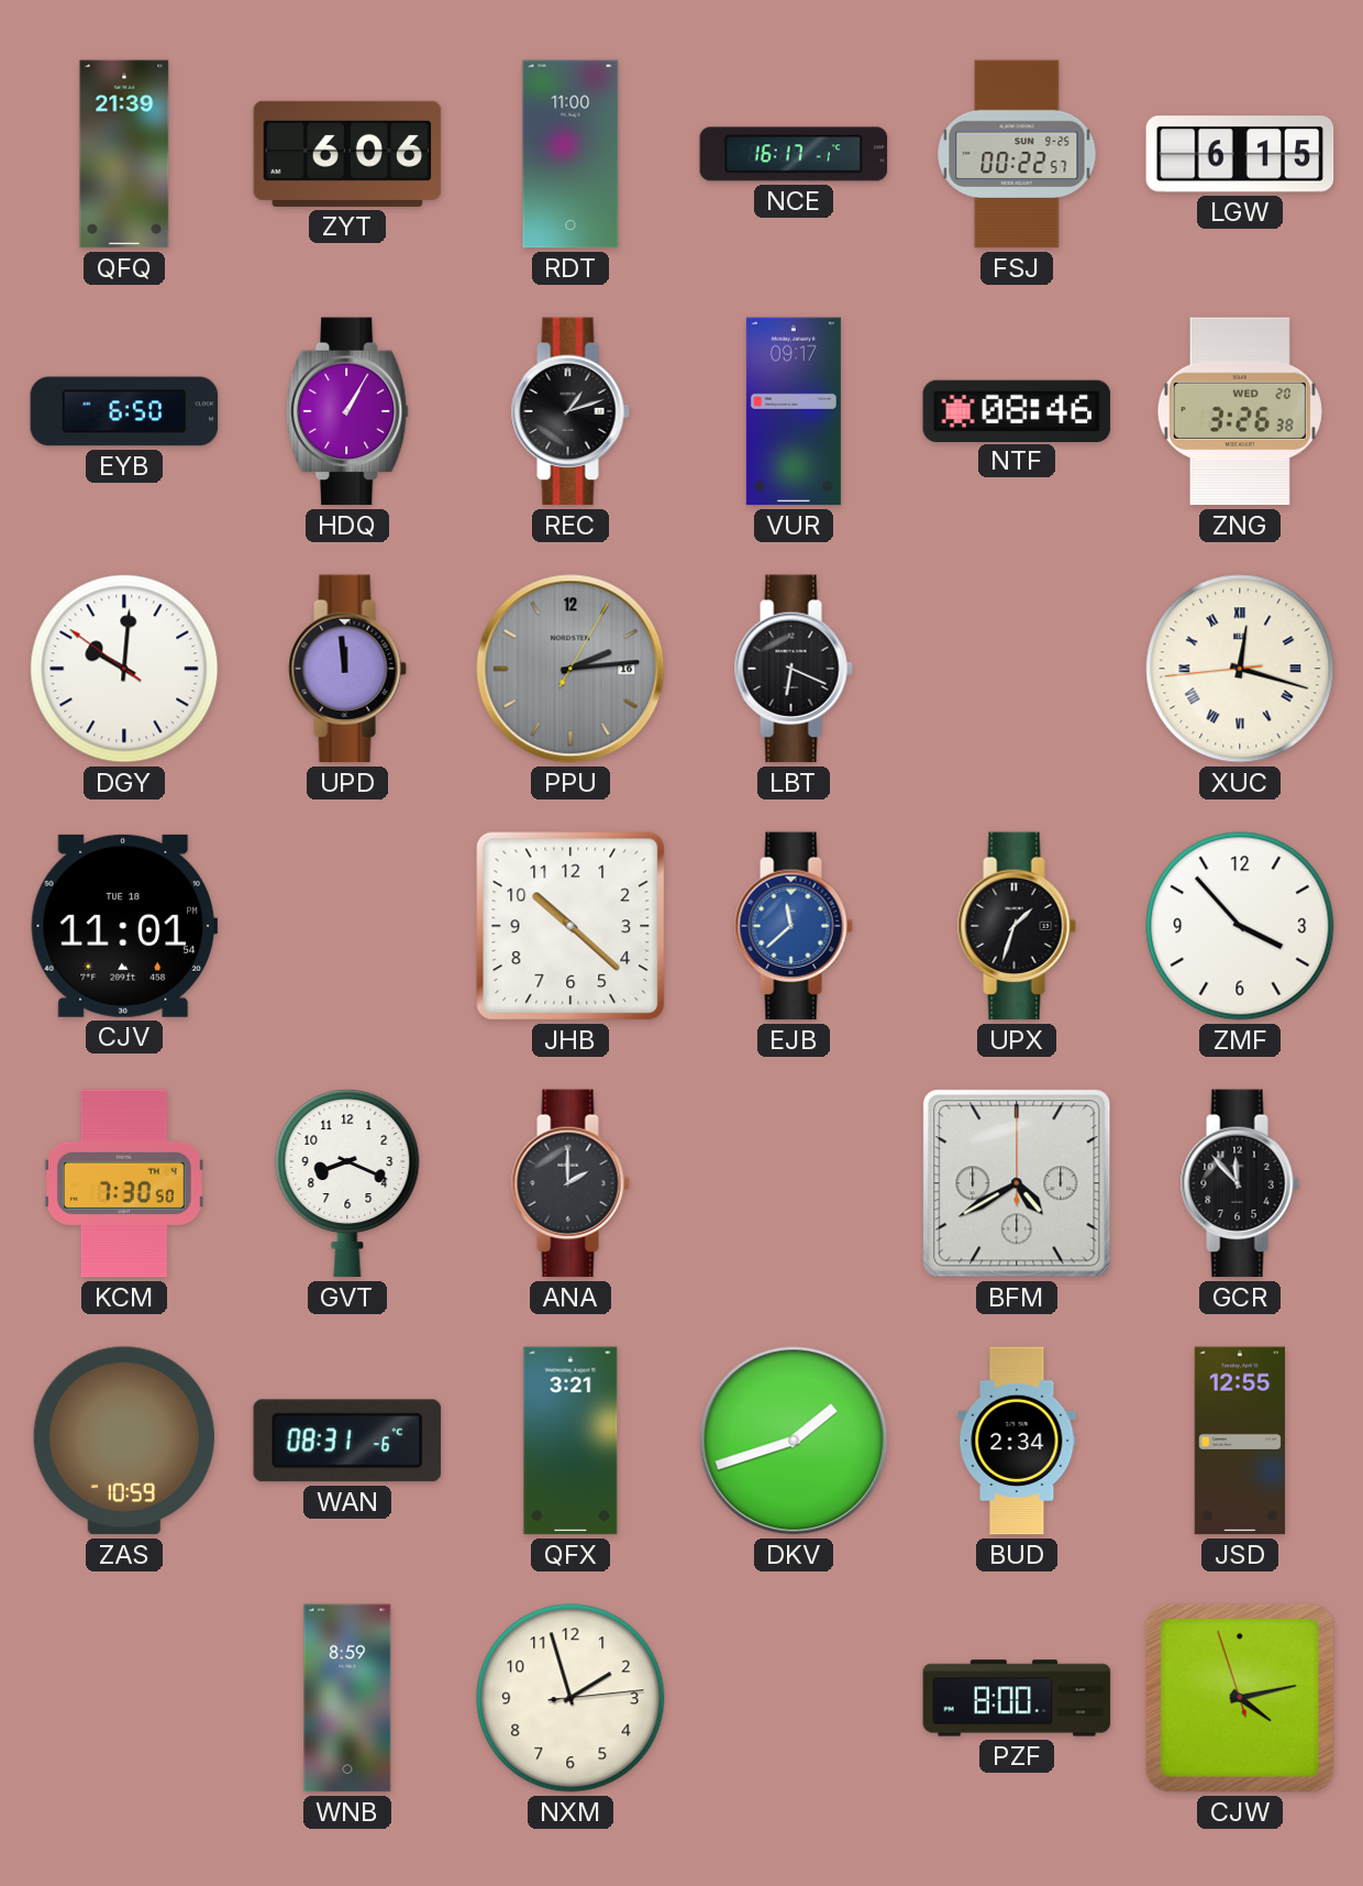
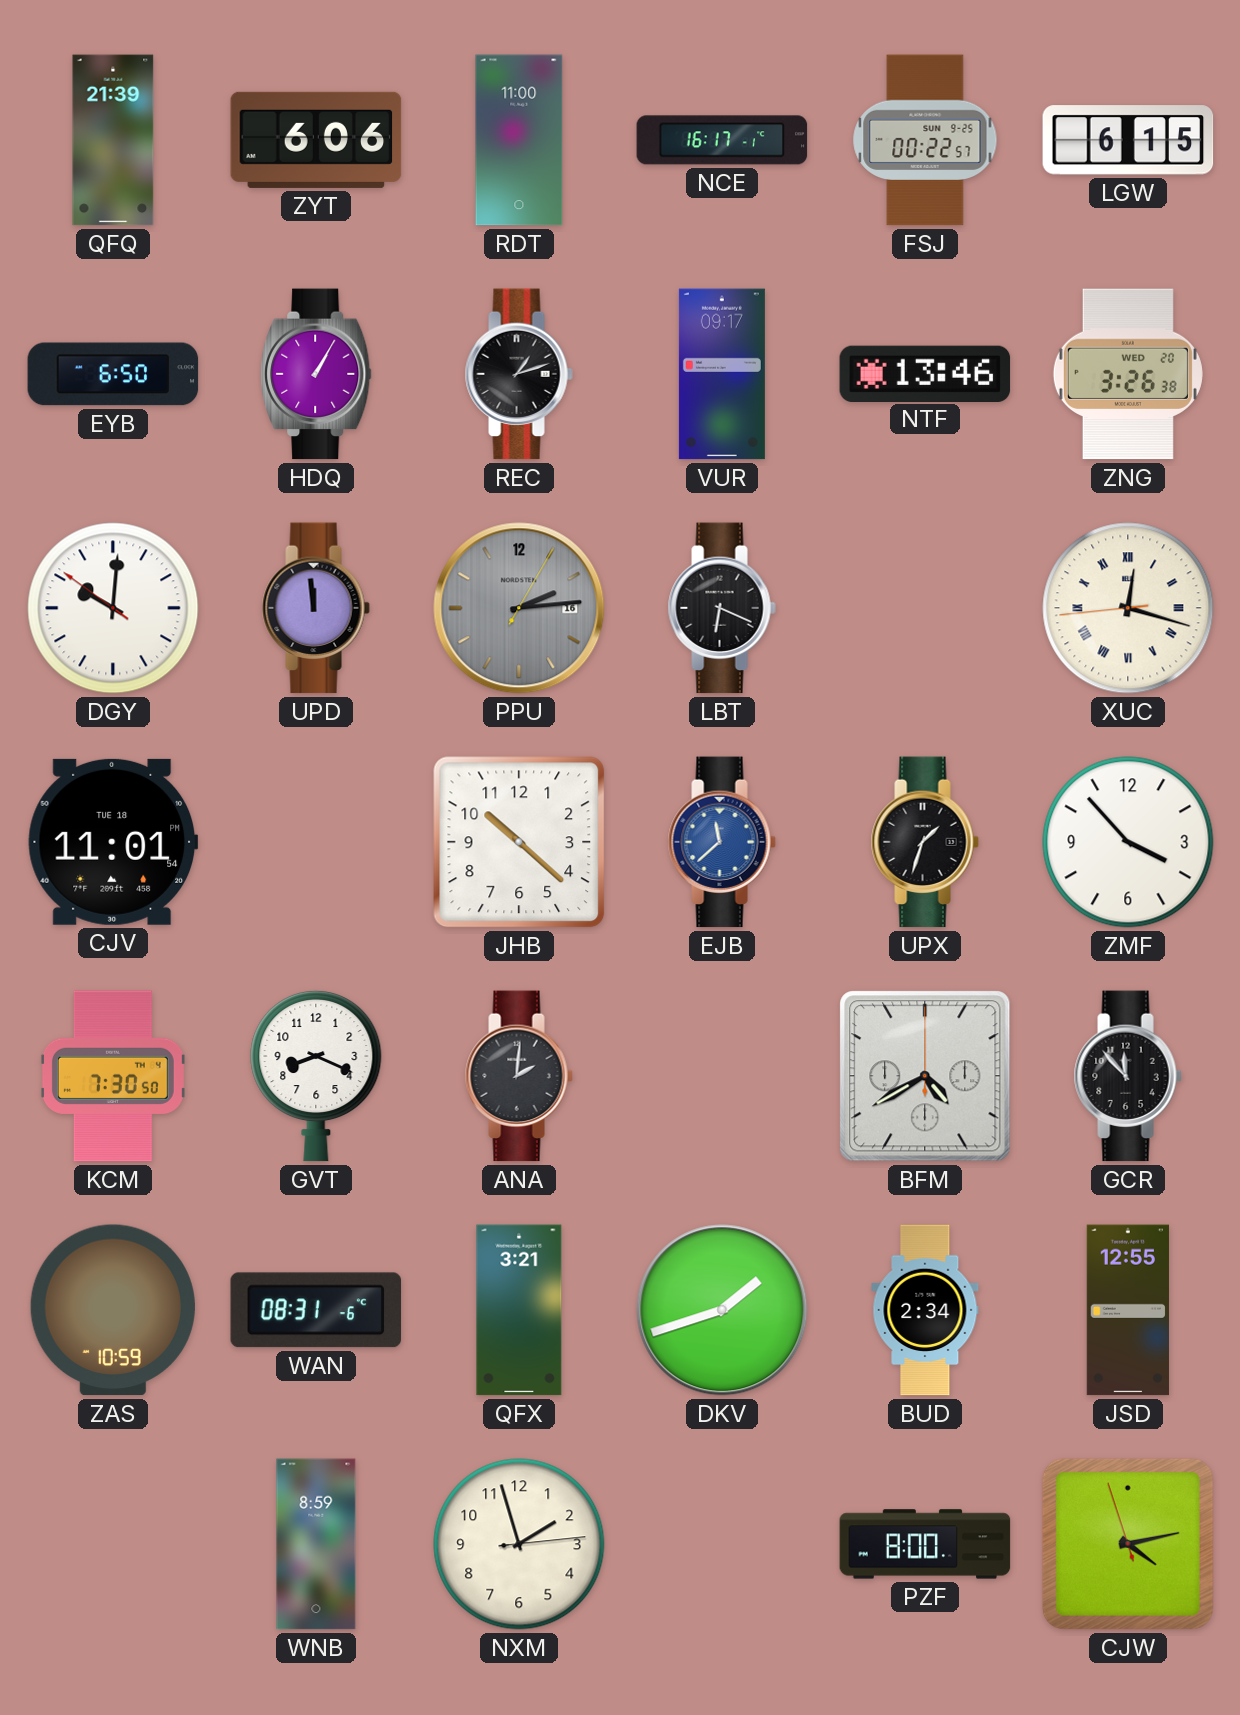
NTF: 08:46 -> 13:46 (925, 373)
ANA: 2:00 -> 2:01 (519, 1076)
